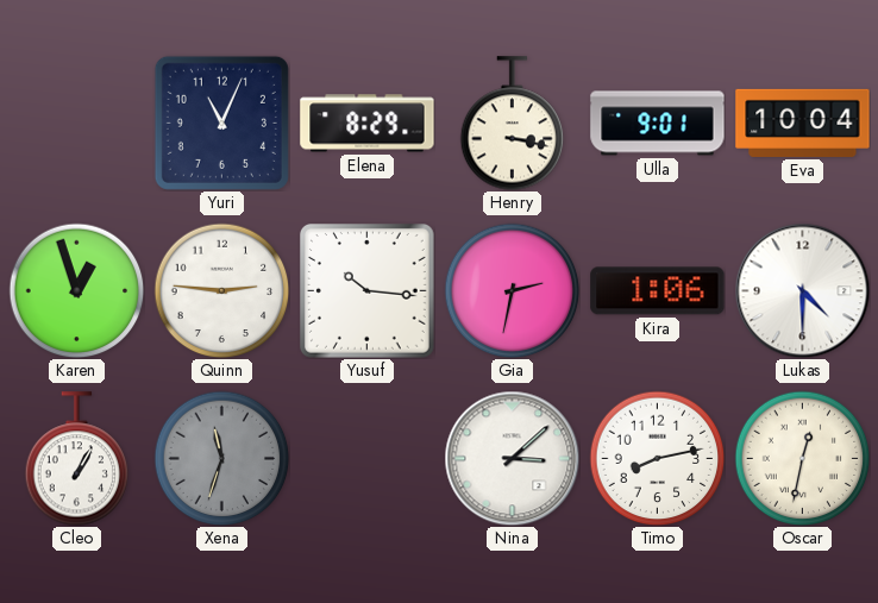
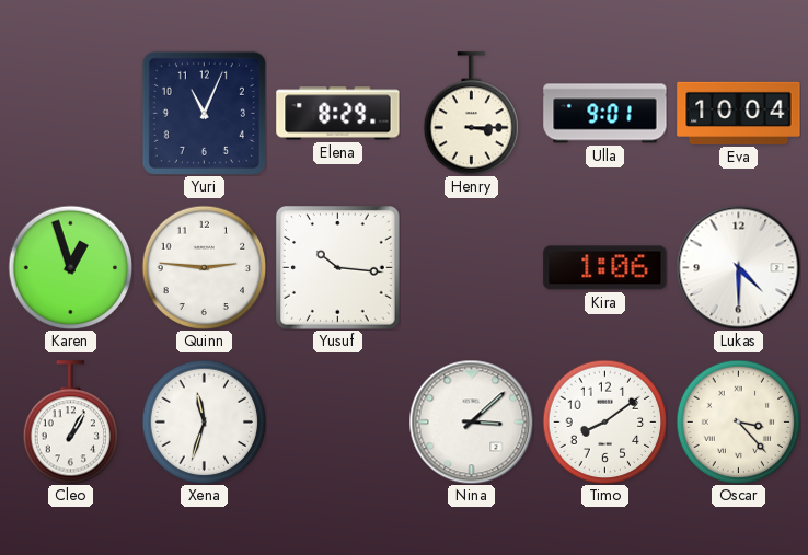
Henry: 3:17 -> 3:15 (472, 114)
Gia: 2:32 -> none (512, 290)
Xena dial: grey -> white (204, 421)
Timo: 8:13 -> 8:09 (604, 421)
Oscar: 12:32 -> 3:23 (738, 421)
